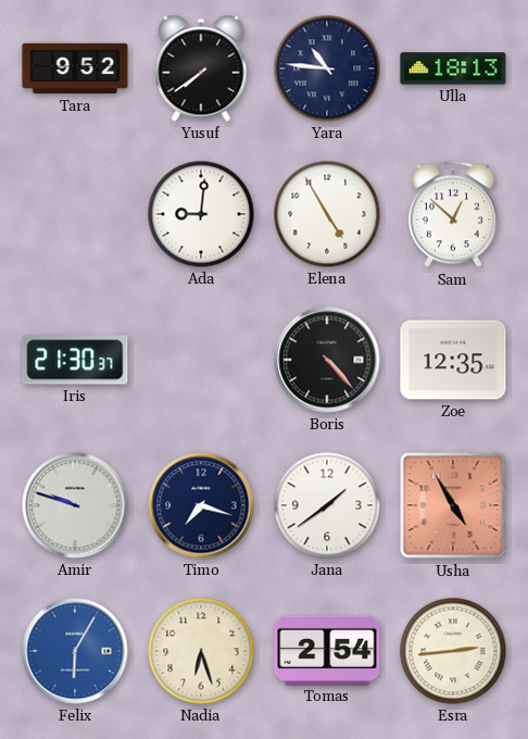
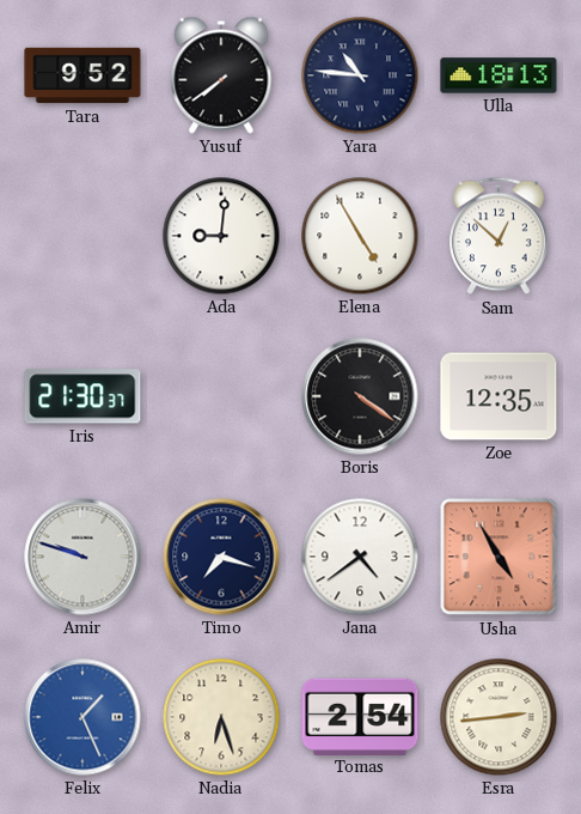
Boris: 4:23 -> 4:21 (360, 396)
Jana: 1:39 -> 4:39 (360, 557)
Felix: 6:05 -> 1:26 (82, 717)
